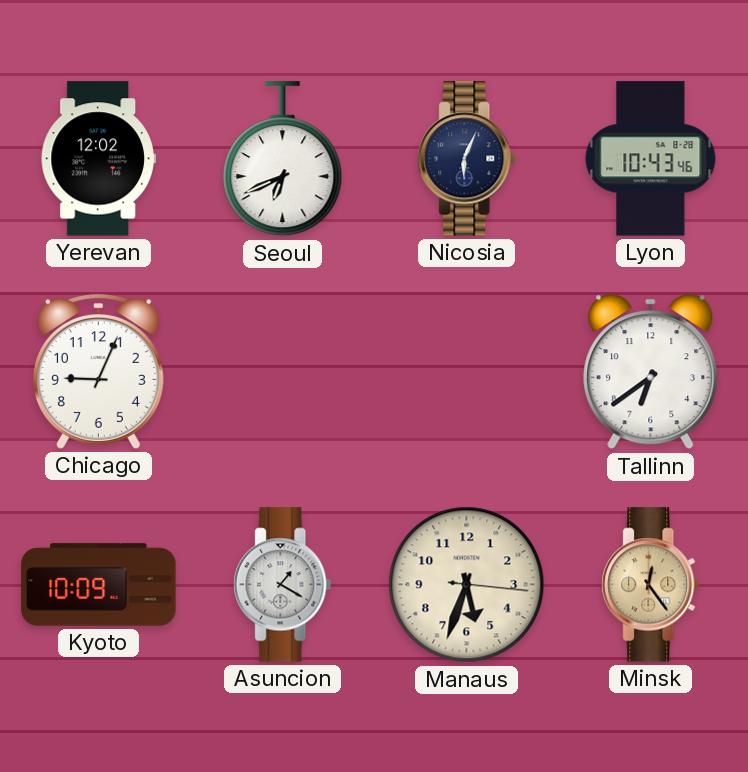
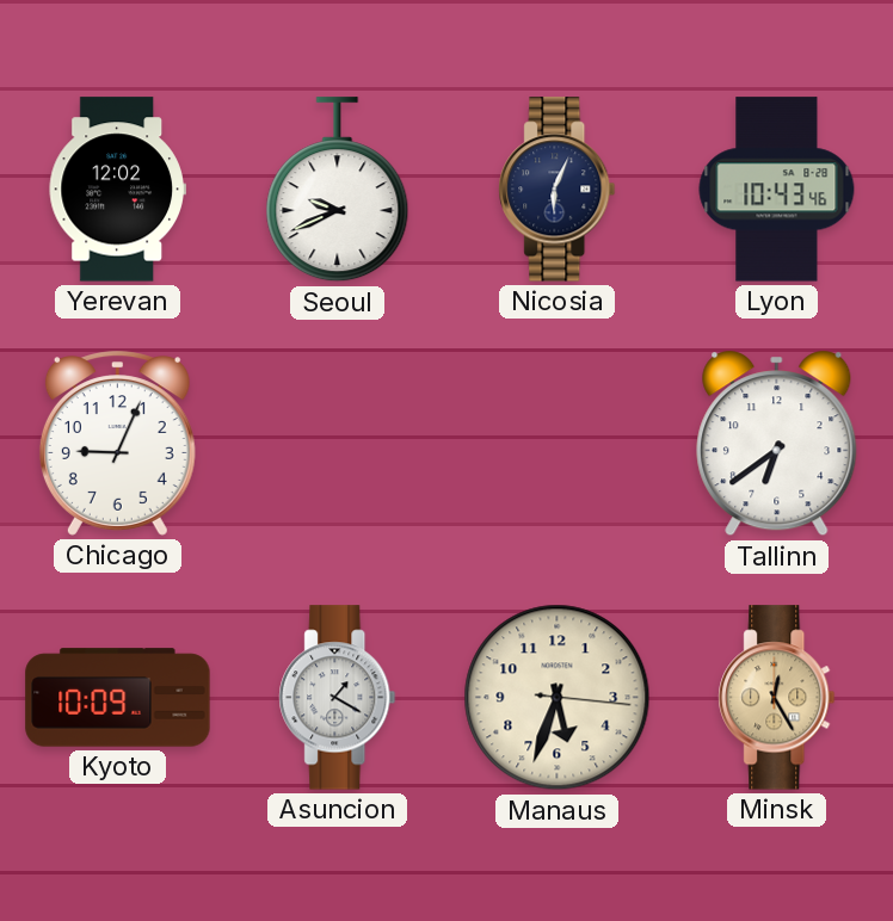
Seoul: 6:41 -> 9:41 (338, 190)
Minsk: 12:24 -> 12:25 (777, 698)
